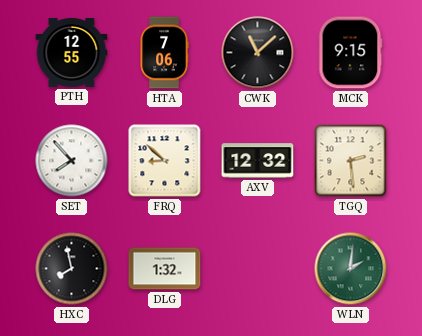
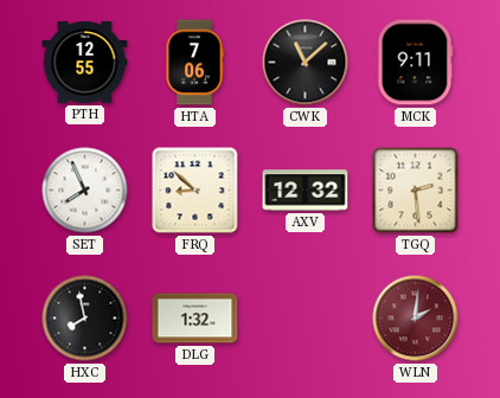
MCK: 9:15 -> 9:11 (416, 63)
SET: 7:53 -> 7:56 (85, 191)
WLN dial: green -> burgundy (416, 319)
